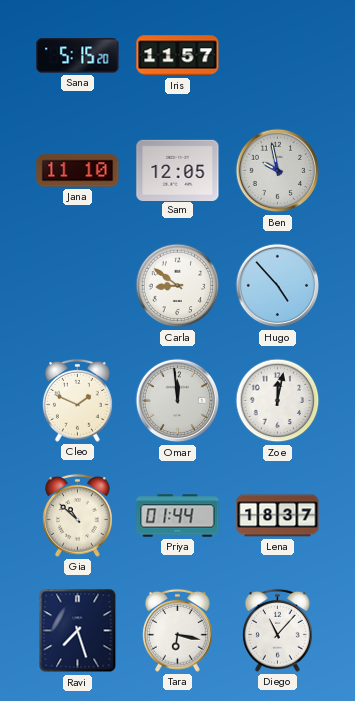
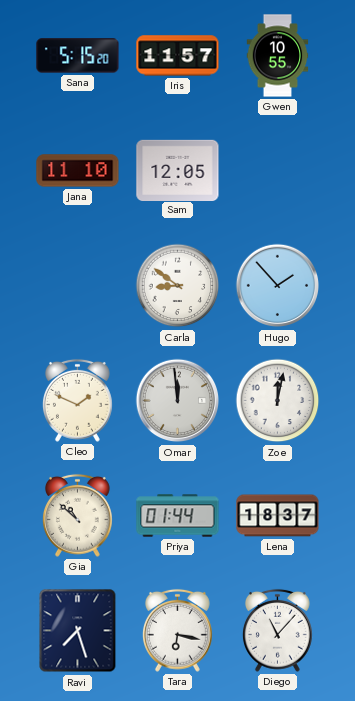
Gwen: none -> 10:55 (278, 56)
Ben: 9:58 -> none (278, 171)
Hugo: 4:53 -> 1:53 (278, 286)
